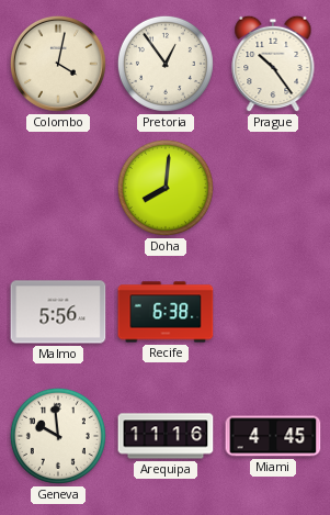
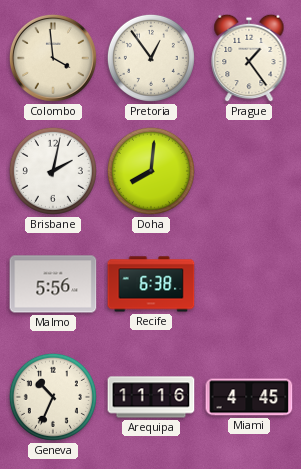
Colombo: 4:02 -> 3:59 (53, 58)
Prague: 10:24 -> 1:24 (249, 58)
Brisbane: none -> 2:02 (53, 171)
Geneva: 9:59 -> 10:34 (53, 397)
